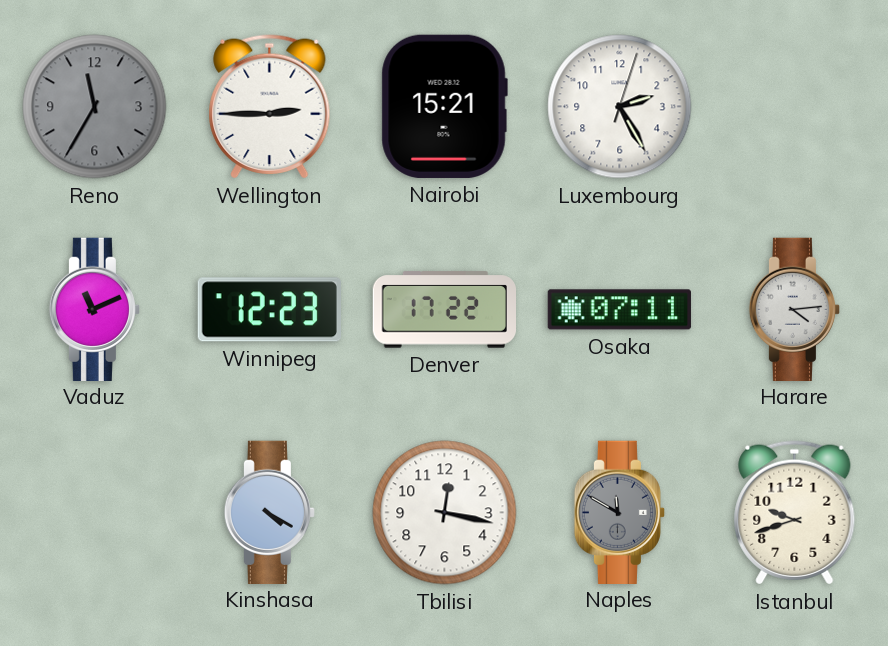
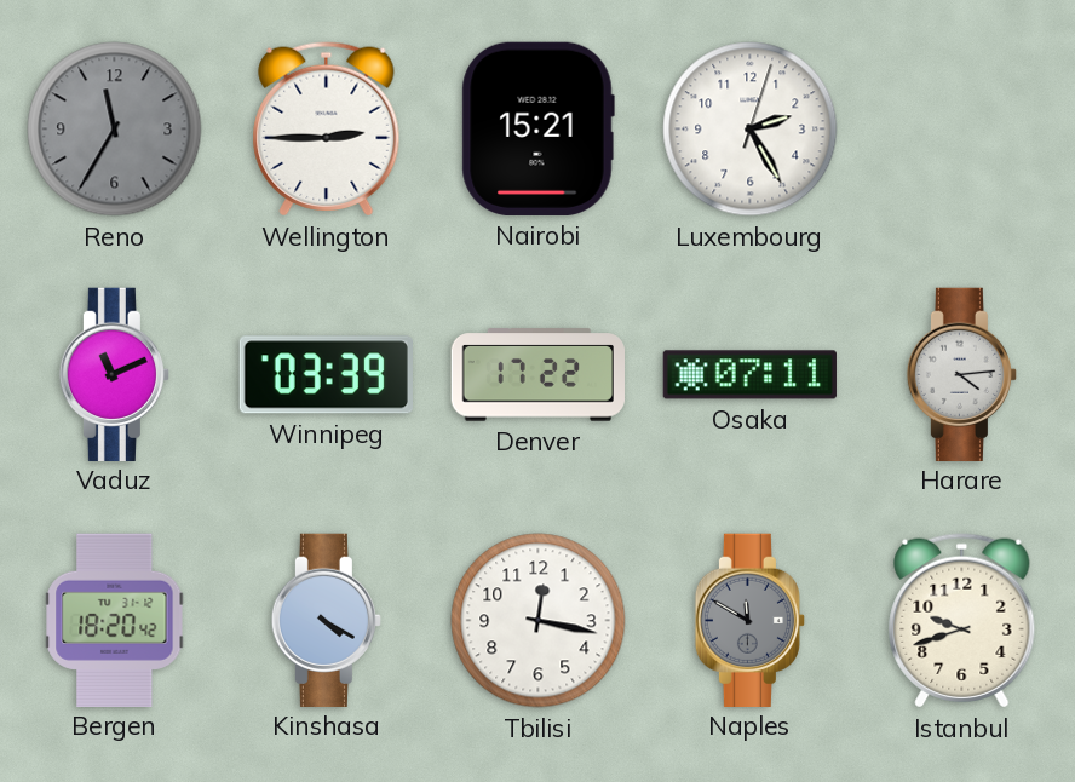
Winnipeg: 12:23 -> 03:39 (326, 375)
Bergen: none -> 18:20 (115, 620)
